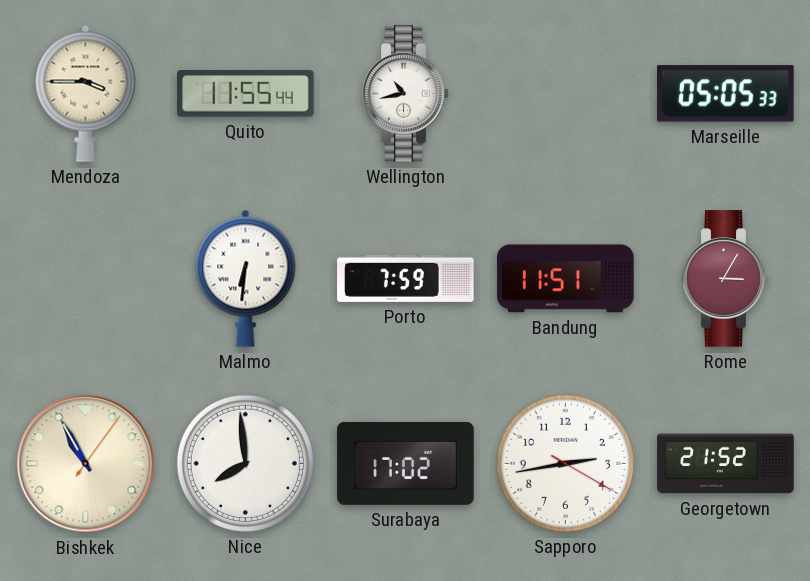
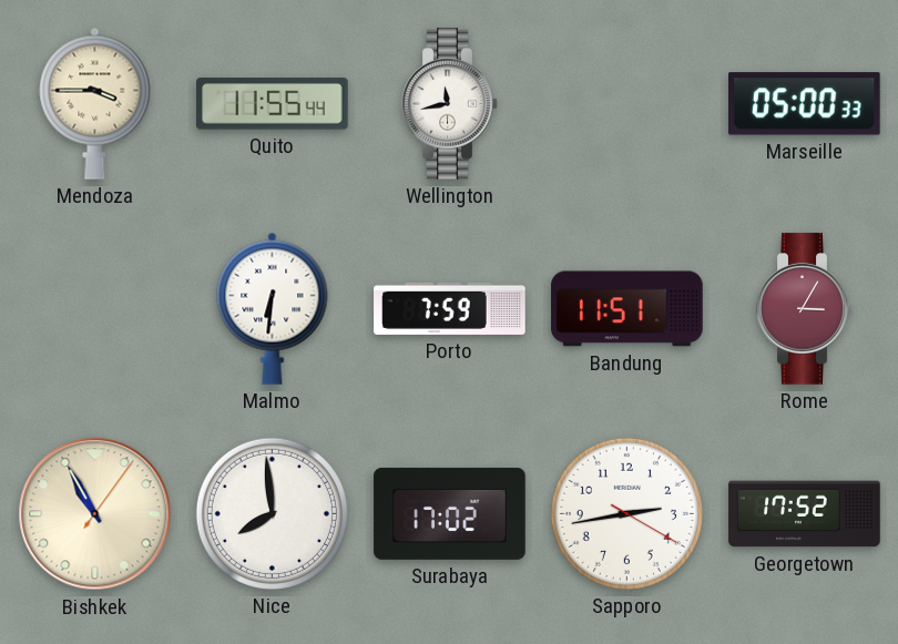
Wellington: 10:43 -> 11:43 (450, 104)
Marseille: 05:05 -> 05:00 (805, 104)
Georgetown: 21:52 -> 17:52 (805, 514)
